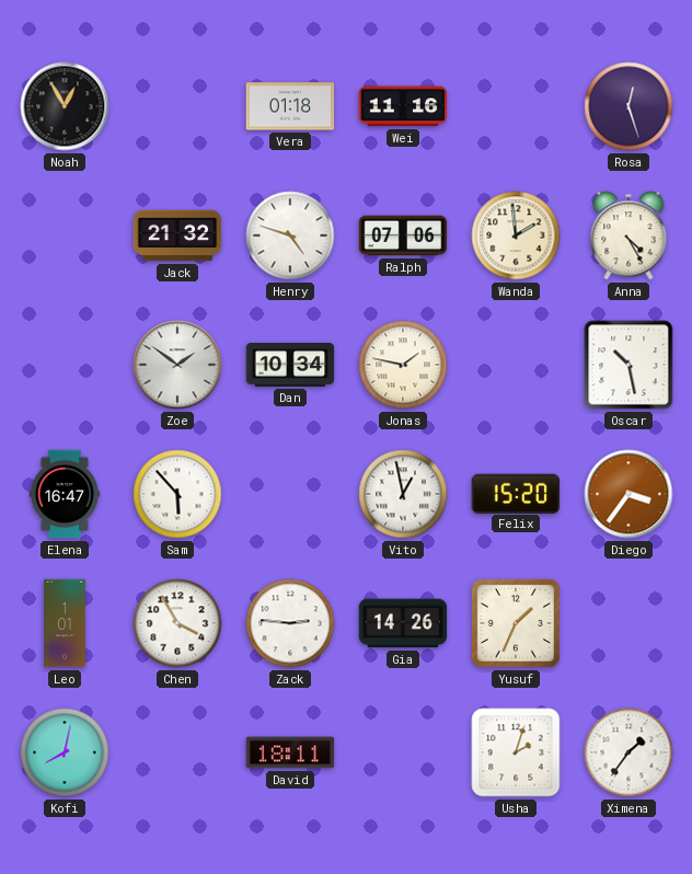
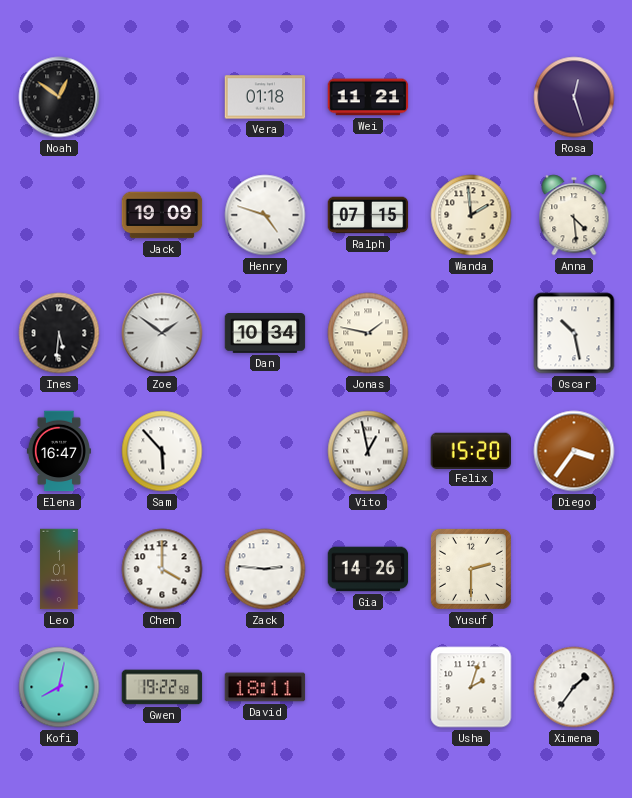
Noah: 12:55 -> 12:51 (59, 97)
Wei: 11:16 -> 11:21 (368, 97)
Jack: 21:32 -> 19:09 (162, 215)
Ralph: 07:06 -> 07:15 (368, 215)
Anna: 4:25 -> 4:29 (574, 215)
Ines: none -> 5:31 (59, 333)
Chen: 3:55 -> 4:00 (162, 569)
Yusuf: 1:34 -> 2:30 (471, 569)
Gwen: none -> 19:22 (162, 687)
